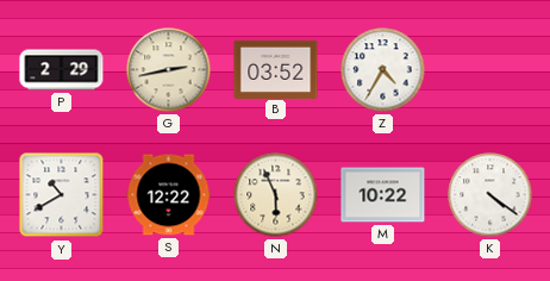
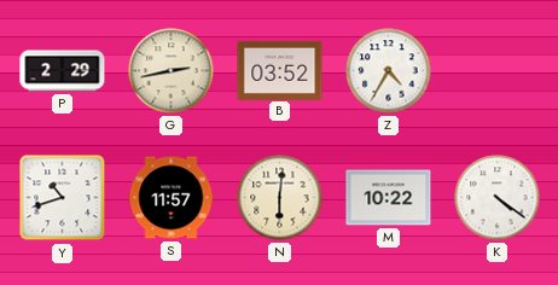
Y: 10:40 -> 10:42 (63, 198)
S: 12:22 -> 11:57 (172, 198)
N: 5:56 -> 6:01 (280, 198)
